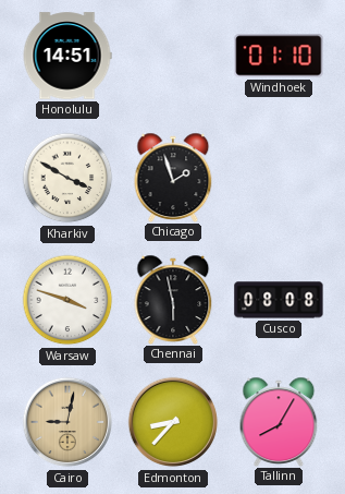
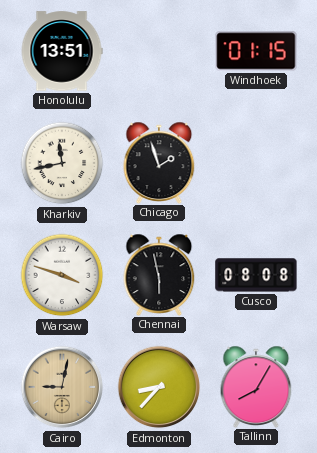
Honolulu: 14:51 -> 13:51 (62, 51)
Windhoek: 01:10 -> 01:15 (256, 51)
Kharkiv: 3:50 -> 11:43 (62, 163)
